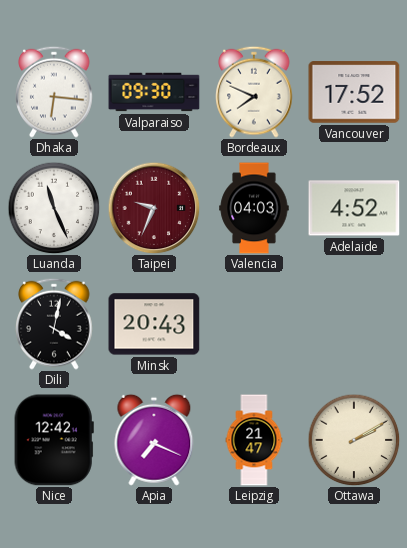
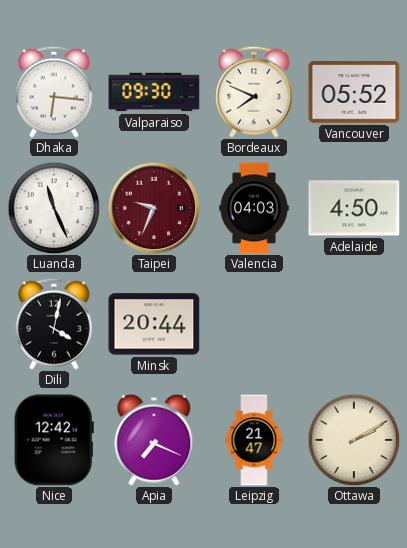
Vancouver: 17:52 -> 05:52 (354, 92)
Adelaide: 4:52 -> 4:50 (354, 208)
Minsk: 20:43 -> 20:44 (154, 324)
